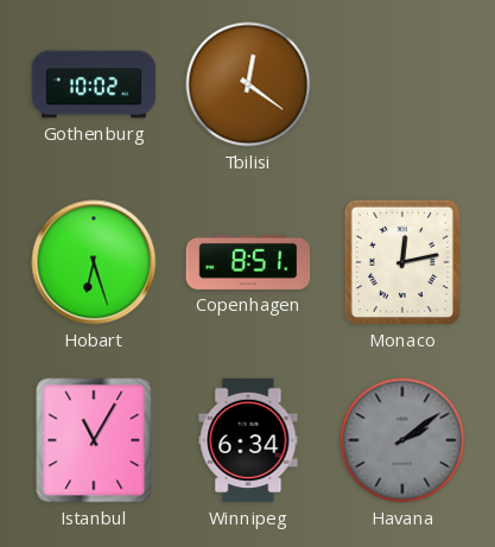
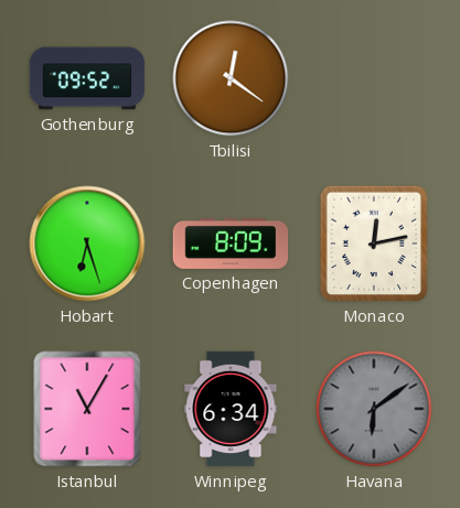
Gothenburg: 10:02 -> 09:52 (87, 78)
Copenhagen: 8:51 -> 8:09 (231, 244)
Havana: 2:09 -> 6:09 (374, 409)
